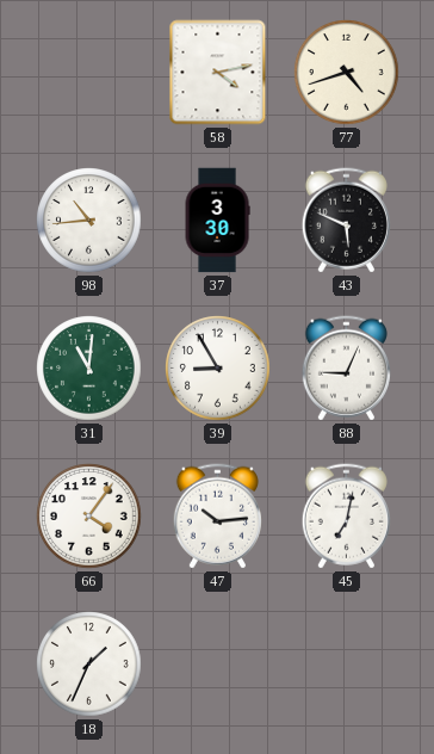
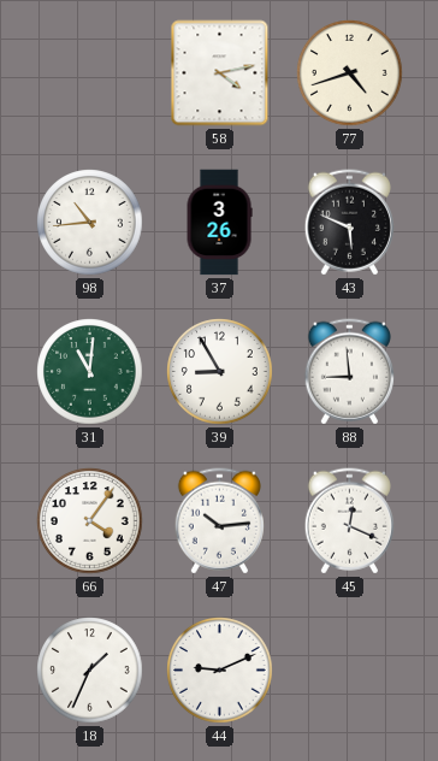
37: 3:30 -> 3:26 (219, 223)
88: 9:04 -> 8:59 (349, 372)
45: 7:02 -> 12:19 (349, 521)
44: none -> 9:11 (220, 671)
